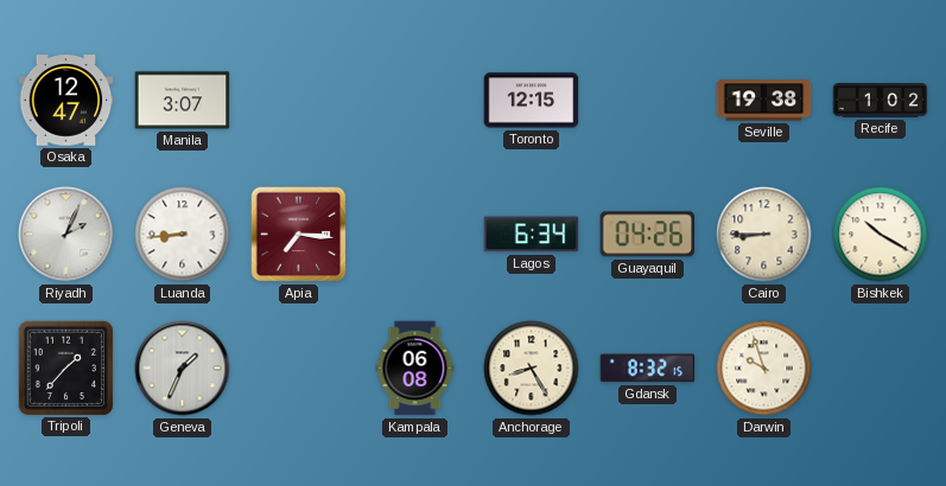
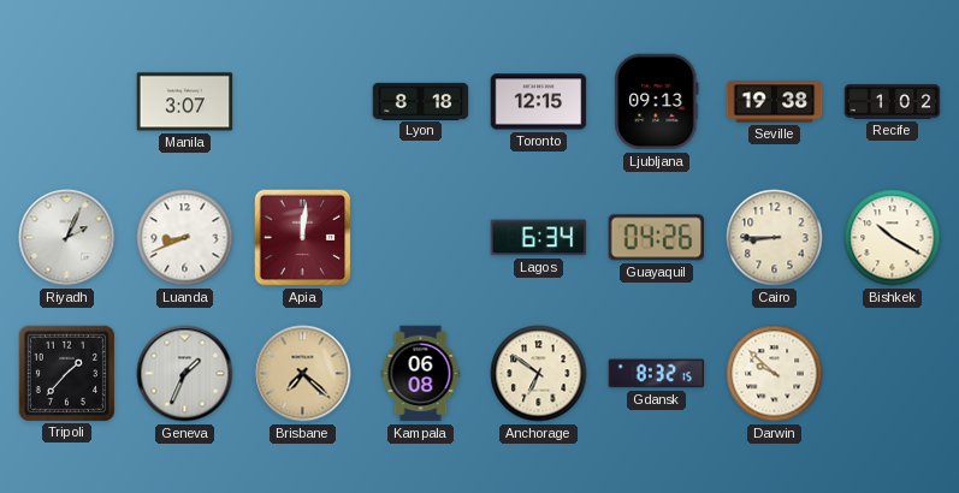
Osaka: 12:47 -> none (66, 101)
Lyon: none -> 8:18 (421, 101)
Ljubljana: none -> 09:13 (657, 102)
Luanda: 8:44 -> 8:41 (185, 238)
Apia: 7:16 -> 12:01 (303, 238)
Brisbane: none -> 7:22 (303, 374)
Anchorage: 8:25 -> 6:51 (539, 374)
Darwin: 9:57 -> 9:52 (775, 374)
